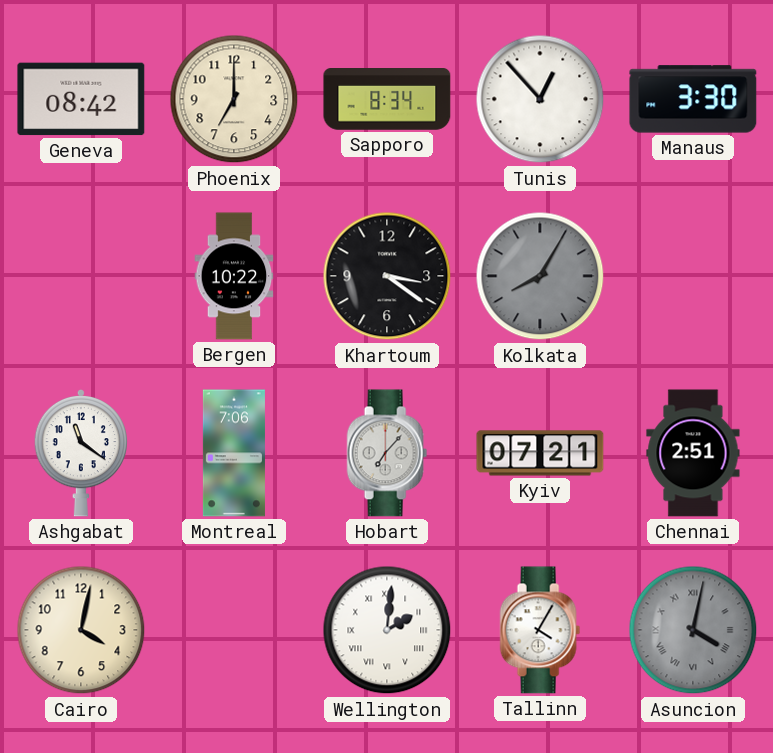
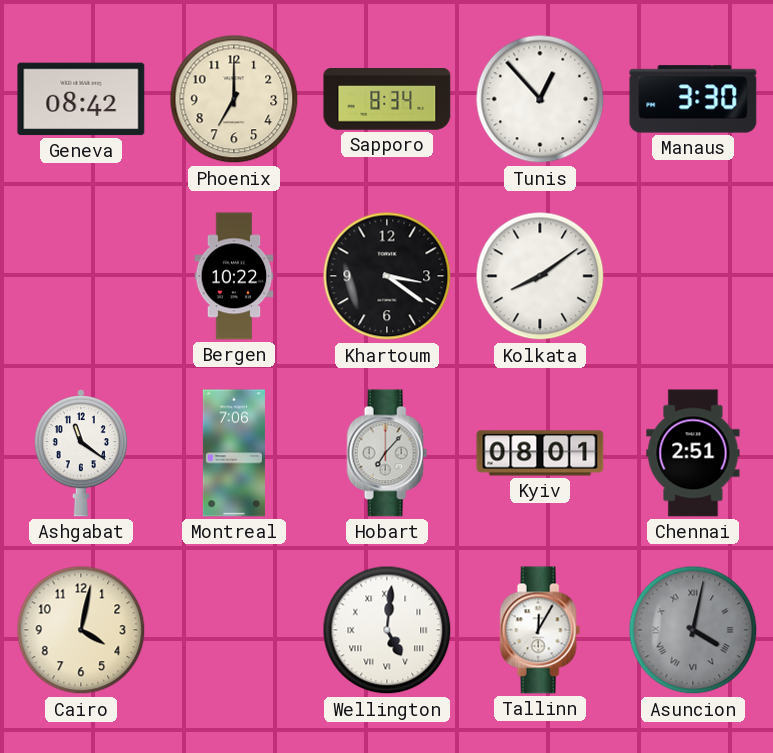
Kolkata: 8:05 -> 8:09 (540, 276)
Kolkata dial: grey -> white (540, 276)
Kyiv: 07:21 -> 08:01 (540, 453)
Wellington: 2:01 -> 5:01 (387, 630)
Tallinn: 4:05 -> 12:05 (540, 630)
